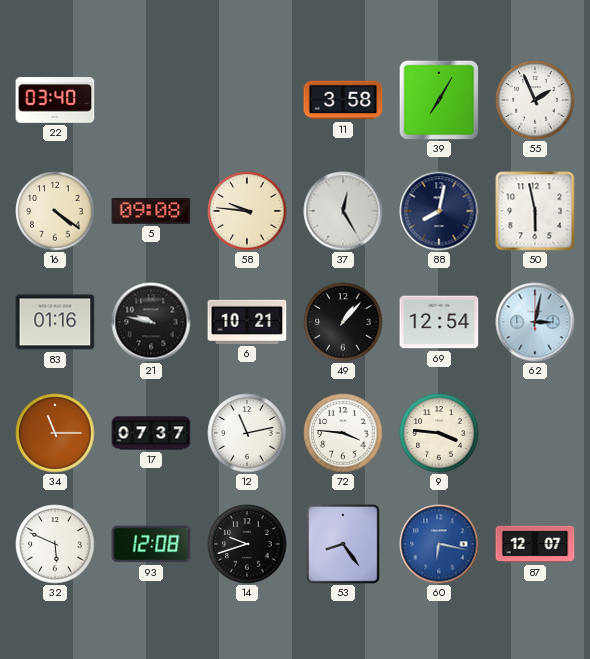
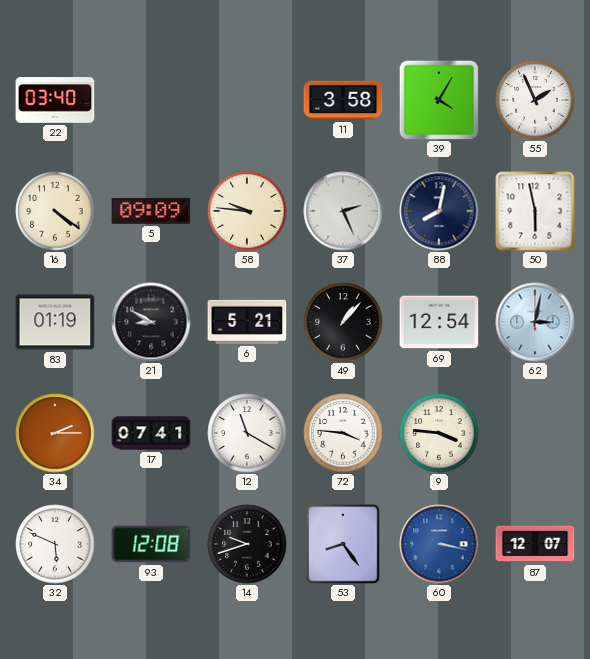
39: 7:05 -> 4:05 (439, 100)
5: 09:08 -> 09:09 (151, 211)
37: 12:25 -> 2:26 (343, 211)
83: 01:16 -> 01:19 (55, 322)
21: 9:47 -> 8:50 (151, 322)
6: 10:21 -> 5:21 (247, 322)
34: 11:15 -> 2:15 (55, 433)
17: 07:37 -> 07:41 (151, 433)
12: 11:13 -> 11:20 (247, 433)
60: 6:17 -> 3:17 (439, 544)
